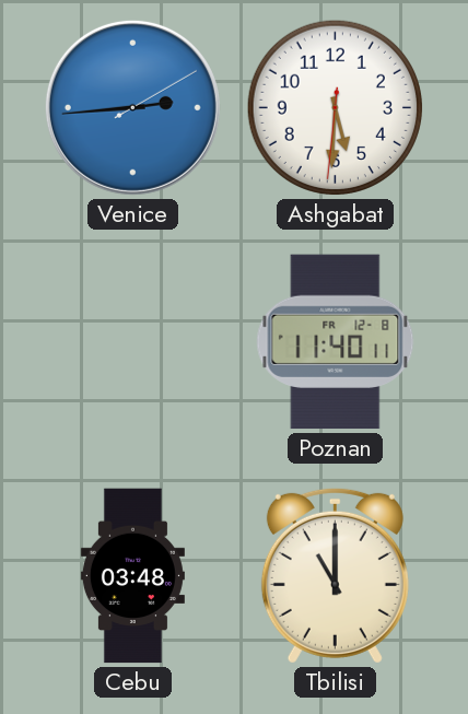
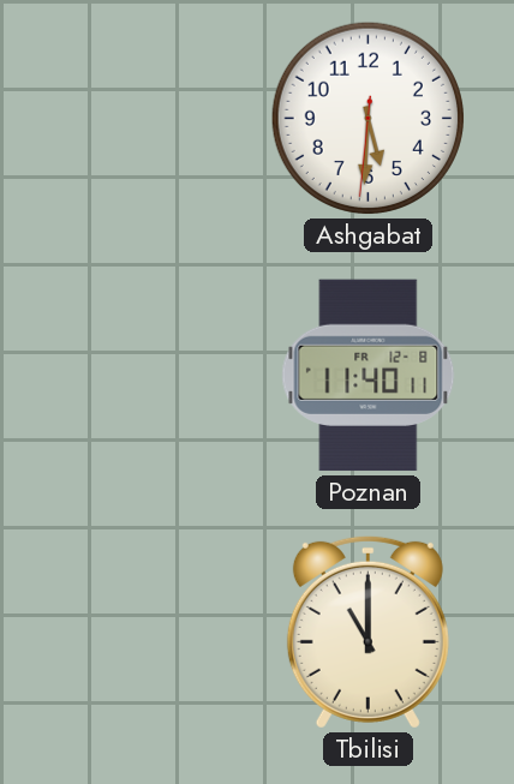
Venice: 2:44 -> none (132, 107)
Cebu: 03:48 -> none (132, 576)
